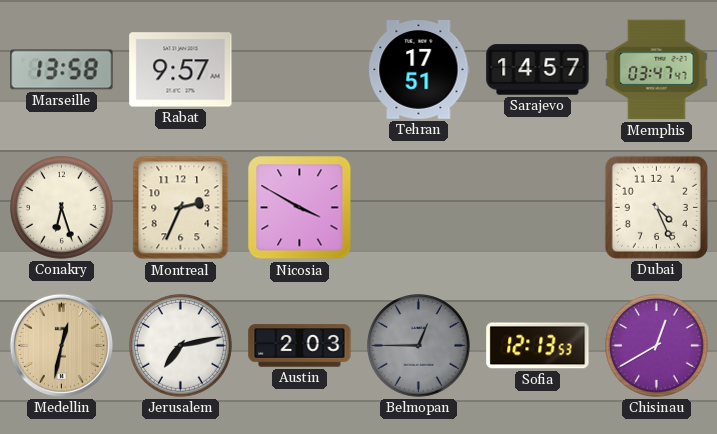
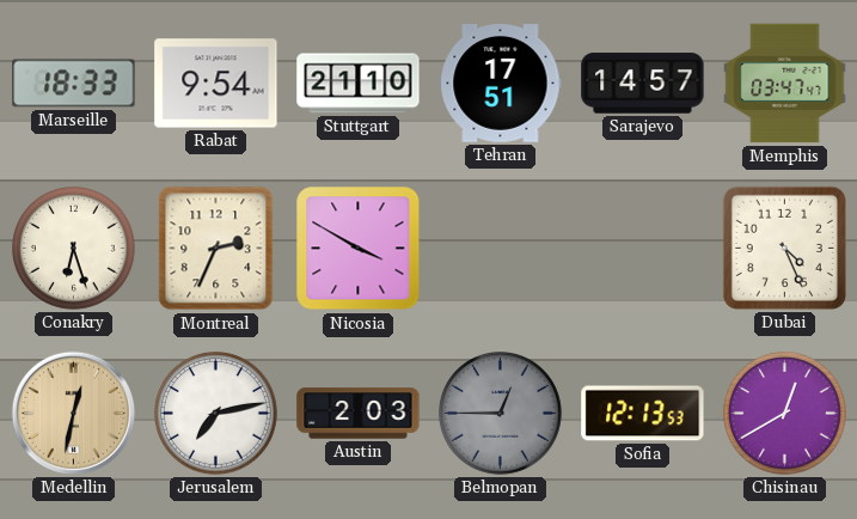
Marseille: 13:58 -> 18:33 (74, 84)
Rabat: 9:57 -> 9:54 (216, 84)
Stuttgart: none -> 21:10 (359, 84)
